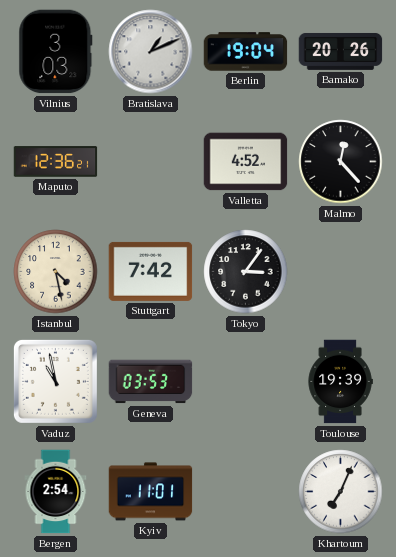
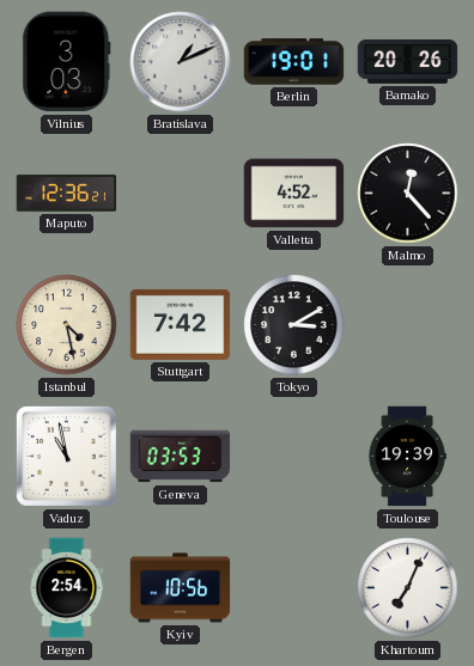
Berlin: 19:04 -> 19:01 (294, 62)
Tokyo: 3:06 -> 3:10 (294, 325)
Kyiv: 11:01 -> 10:56 (181, 588)
